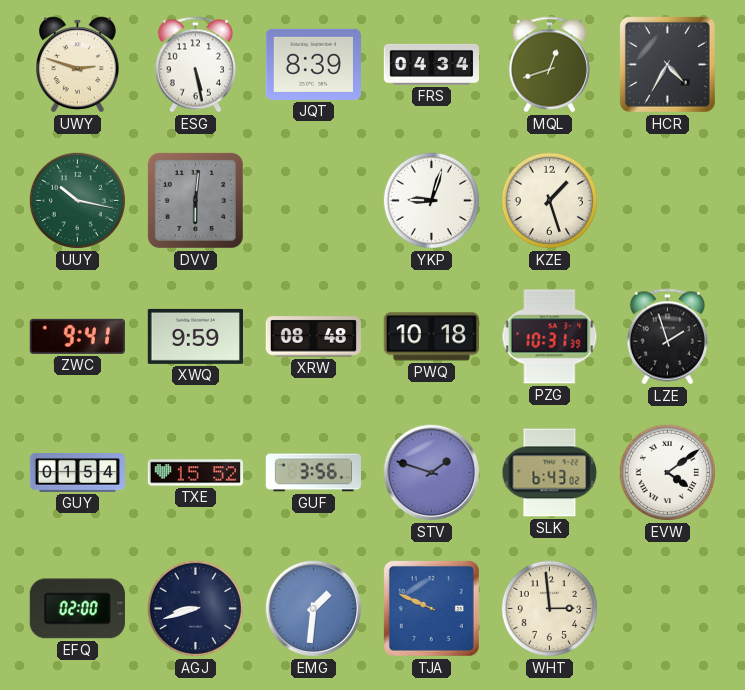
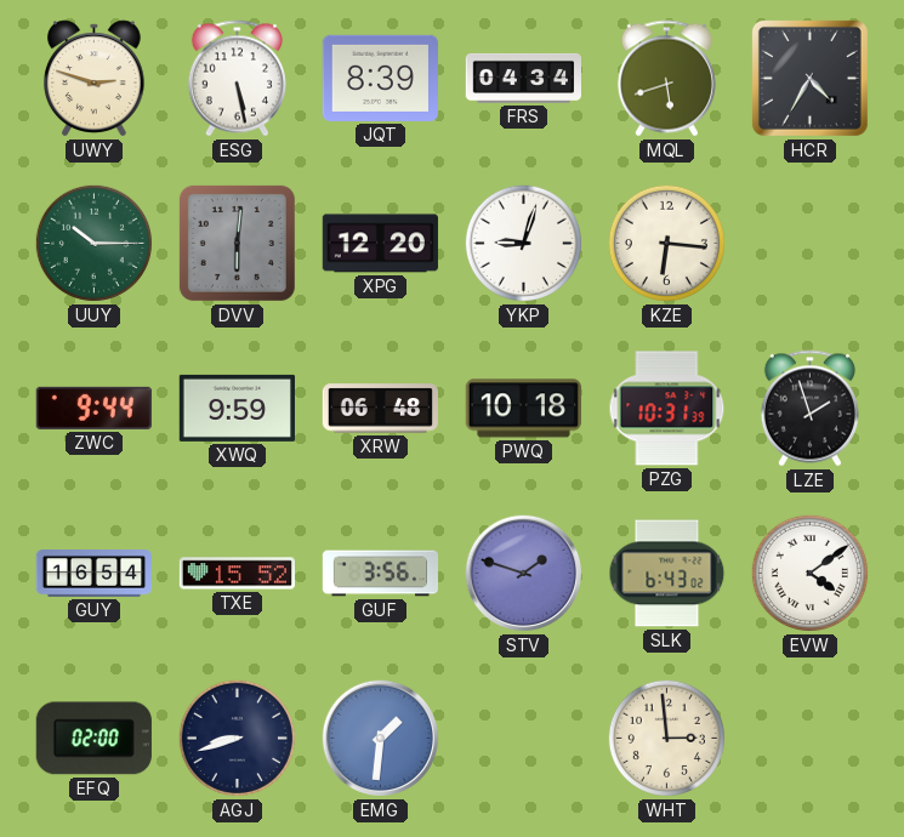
MQL: 12:42 -> 5:42 (666, 79)
UUY: 10:17 -> 10:15 (93, 243)
XPG: none -> 12:20 (380, 244)
KZE: 1:27 -> 6:16 (666, 243)
ZWC: 9:41 -> 9:44 (93, 408)
XRW: 08:48 -> 06:48 (380, 409)
GUY: 01:54 -> 16:54 (95, 574)
TJA: 9:49 -> none (431, 608)
